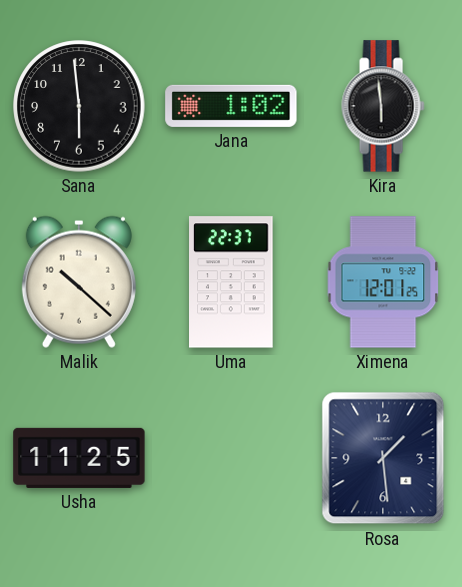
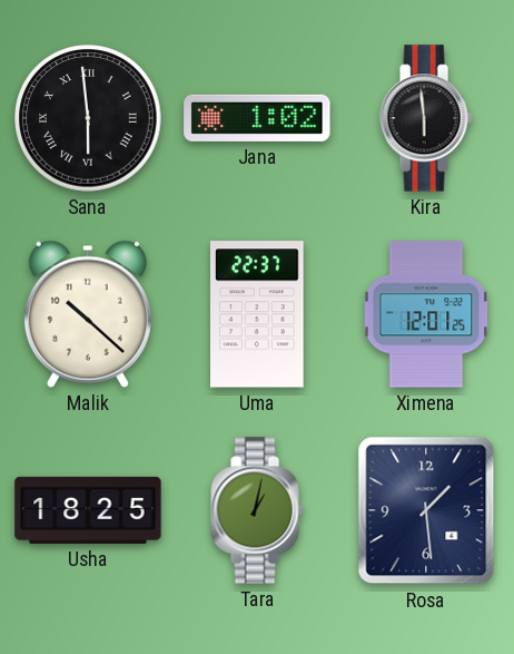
Sana numerals: Arabic -> Roman (88, 118)
Usha: 11:25 -> 18:25 (88, 510)
Tara: none -> 1:02 (257, 510)
